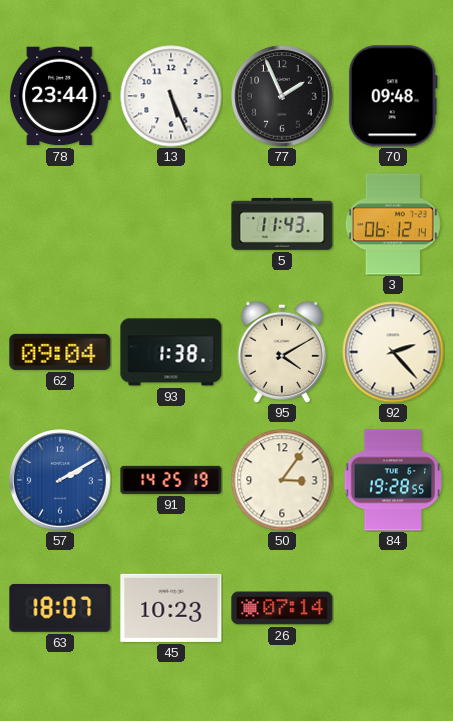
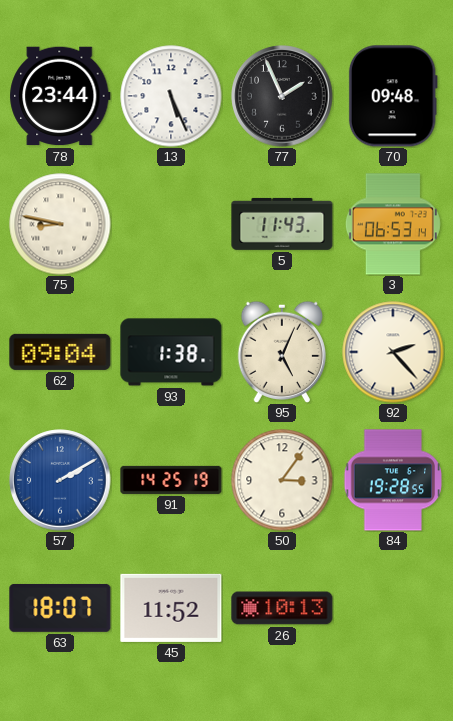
75: none -> 8:47 (60, 224)
3: 06:12 -> 06:53 (393, 224)
95: 4:10 -> 5:04 (281, 351)
45: 10:23 -> 11:52 (171, 608)
26: 07:14 -> 10:13 (282, 608)
